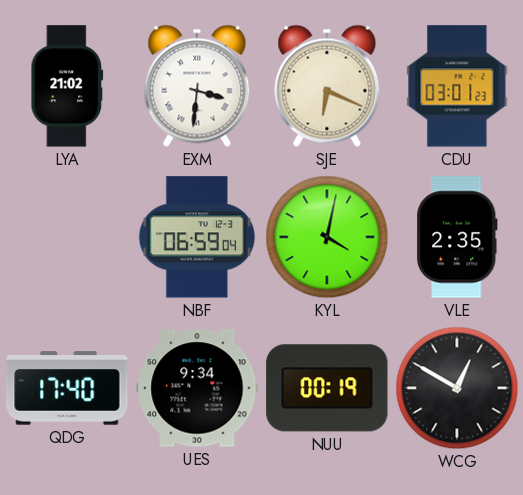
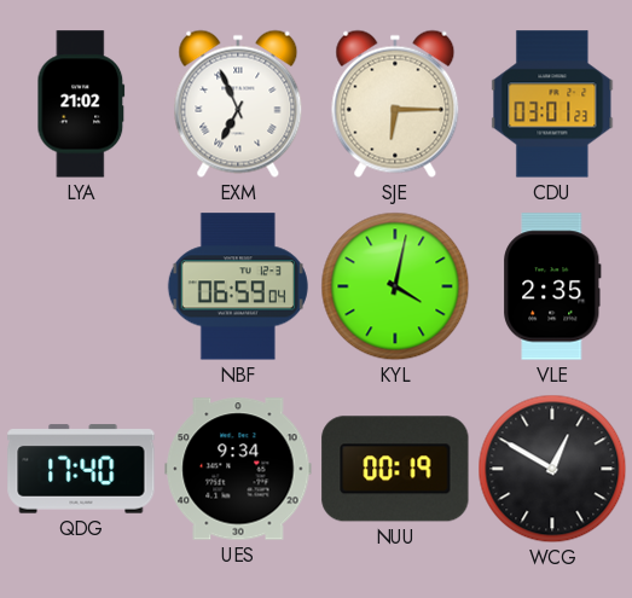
EXM: 3:31 -> 6:56 (238, 104)
SJE: 6:19 -> 6:15 (395, 104)
